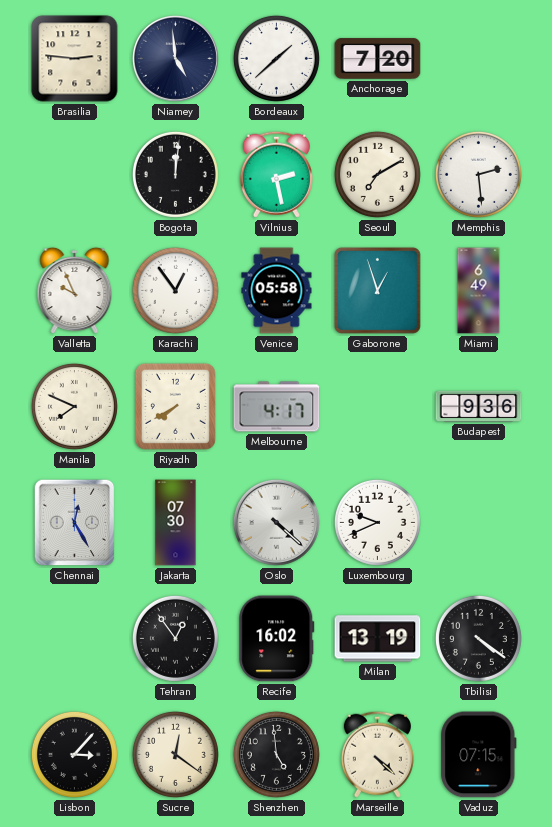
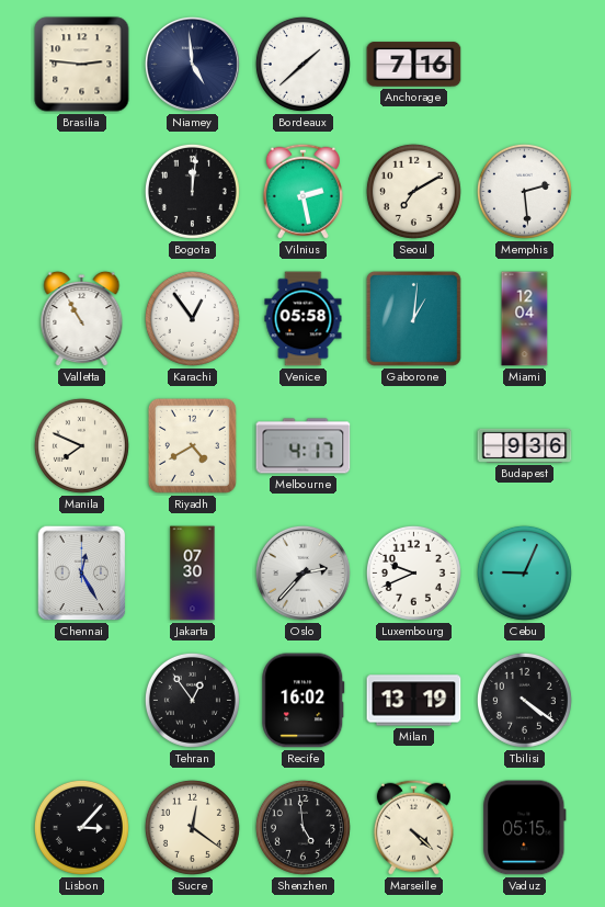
Anchorage: 7:20 -> 7:16 (414, 65)
Valletta: 9:56 -> 10:55 (82, 319)
Gaborone: 12:57 -> 1:01 (413, 318)
Miami: 6:49 -> 12:04 (525, 319)
Riyadh: 7:40 -> 4:40 (192, 445)
Oslo: 4:22 -> 2:37 (302, 572)
Cebu: none -> 9:04 (524, 572)
Vaduz: 07:15 -> 05:15 (525, 828)
